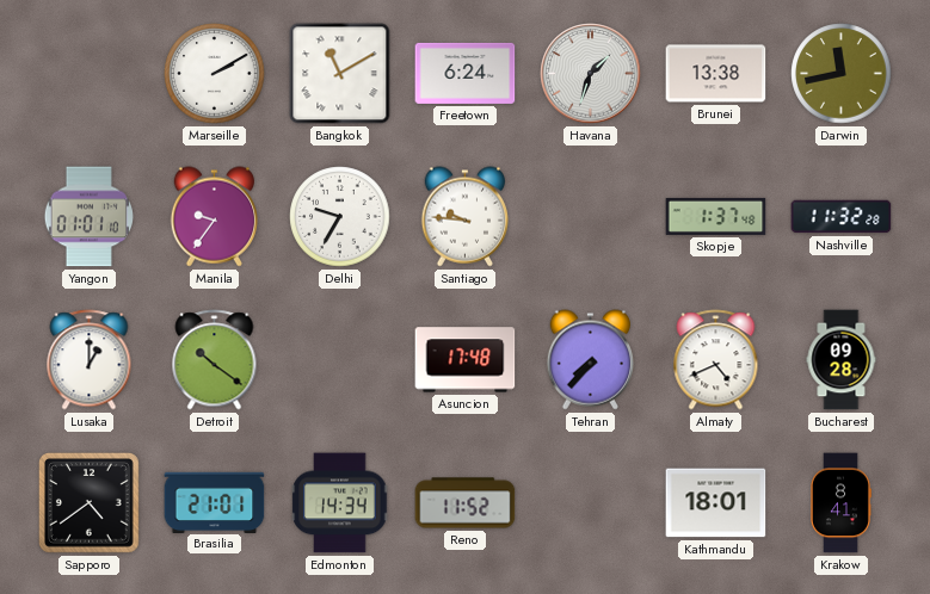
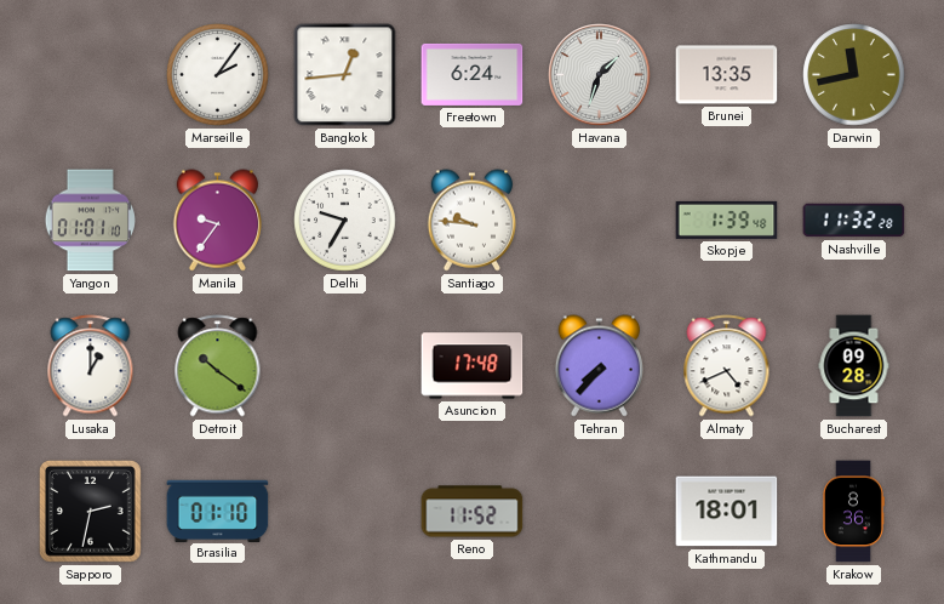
Marseille: 2:10 -> 2:06 (218, 75)
Bangkok: 11:10 -> 12:44 (345, 75)
Brunei: 13:38 -> 13:35 (727, 75)
Skopje: 1:37 -> 1:39 (727, 220)
Sapporo: 4:39 -> 2:32 (91, 512)
Brasilia: 21:01 -> 01:10 (218, 511)
Edmonton: 14:34 -> none (340, 503)
Krakow: 8:41 -> 8:36 (853, 512)
